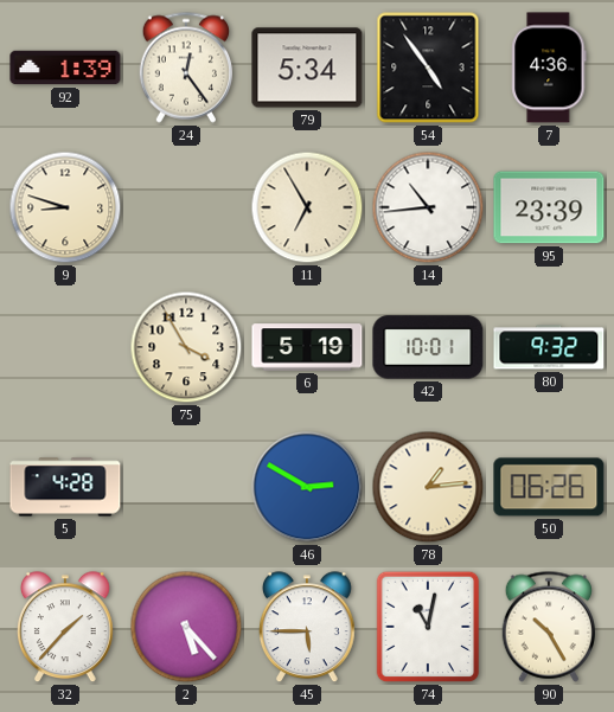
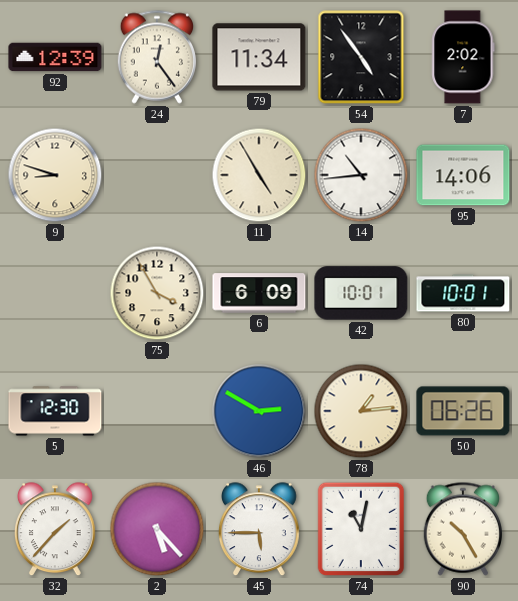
92: 1:39 -> 12:39 (55, 57)
79: 5:34 -> 11:34 (259, 57)
7: 4:36 -> 2:02 (463, 57)
11: 6:55 -> 4:55 (259, 175)
95: 23:39 -> 14:06 (463, 175)
6: 5:19 -> 6:09 (259, 293)
80: 9:32 -> 10:01 (463, 293)
5: 4:28 -> 12:30 (55, 411)
